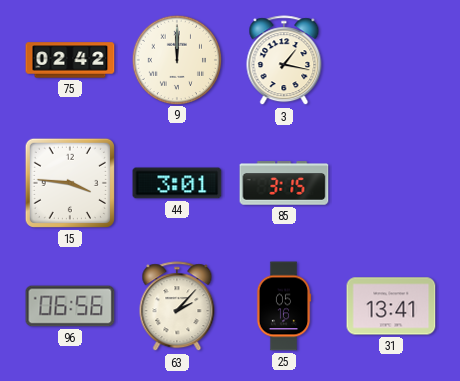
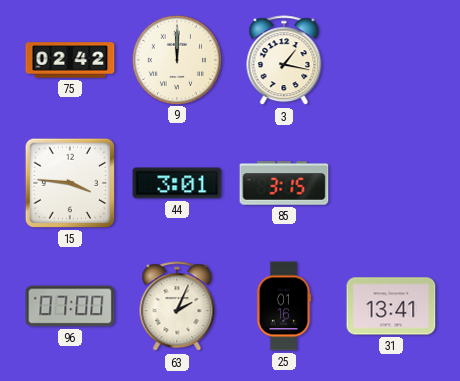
96: 06:56 -> 07:00 (70, 306)
63: 2:07 -> 2:04 (177, 307)
25: 05:16 -> 01:16 (284, 306)
